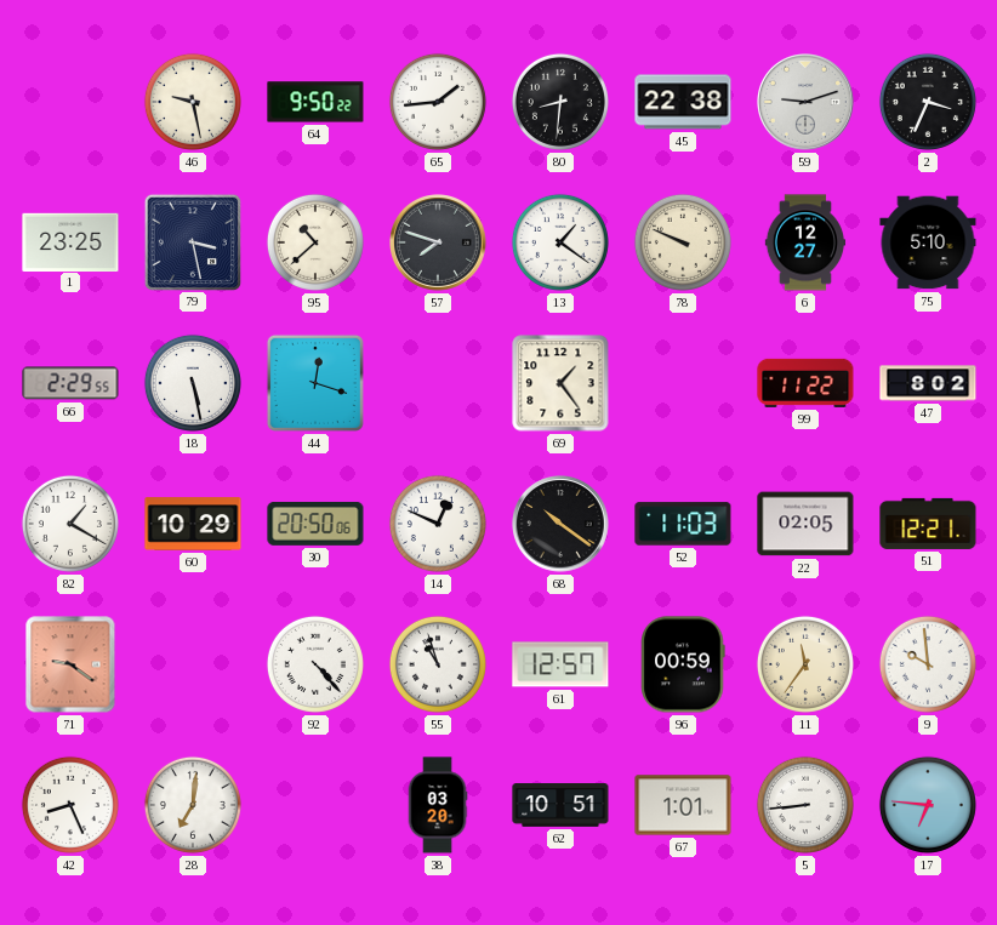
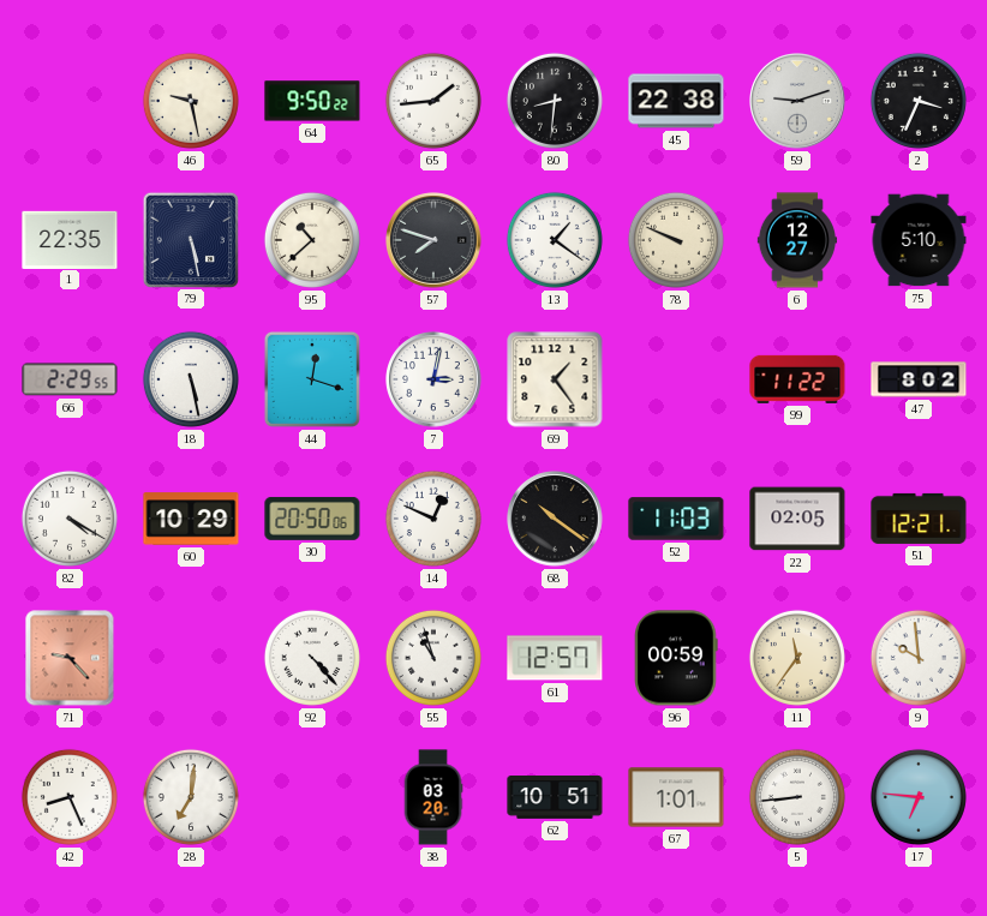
1: 23:25 -> 22:35 (70, 239)
79: 3:28 -> 5:28 (190, 239)
7: none -> 3:02 (435, 381)
82: 1:20 -> 4:20 (70, 519)
71: 9:21 -> 9:23 (70, 658)
